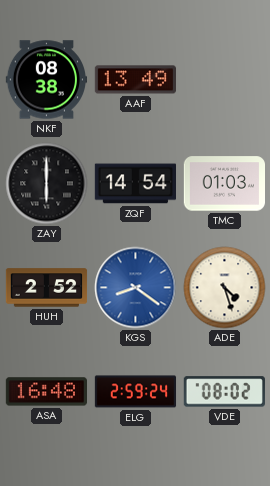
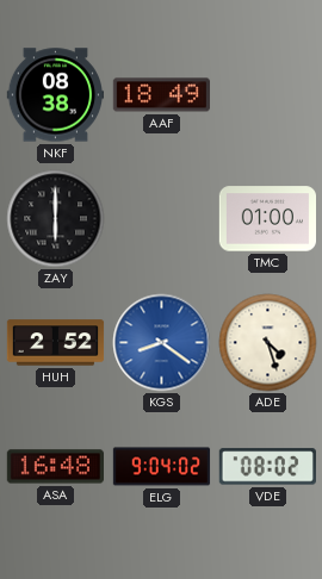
AAF: 13:49 -> 18:49 (161, 95)
ZQF: 14:54 -> none (135, 184)
TMC: 01:03 -> 01:00 (267, 219)
ELG: 2:59 -> 9:04 (162, 467)
